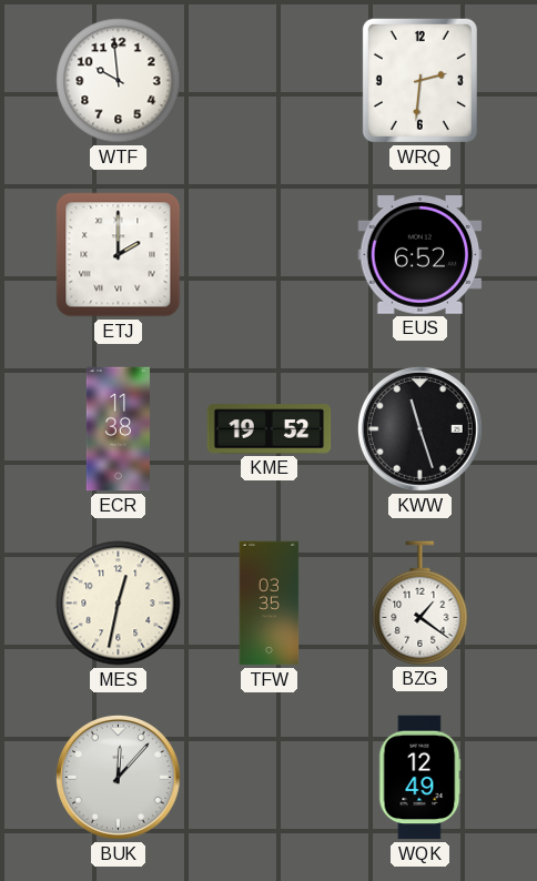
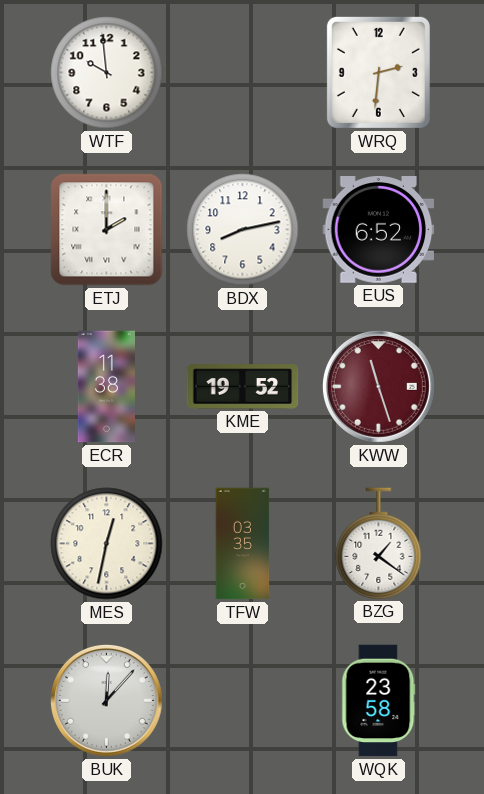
BDX: none -> 8:13 (243, 230)
KWW dial: black -> burgundy (378, 386)
WQK: 12:49 -> 23:58 (378, 701)
